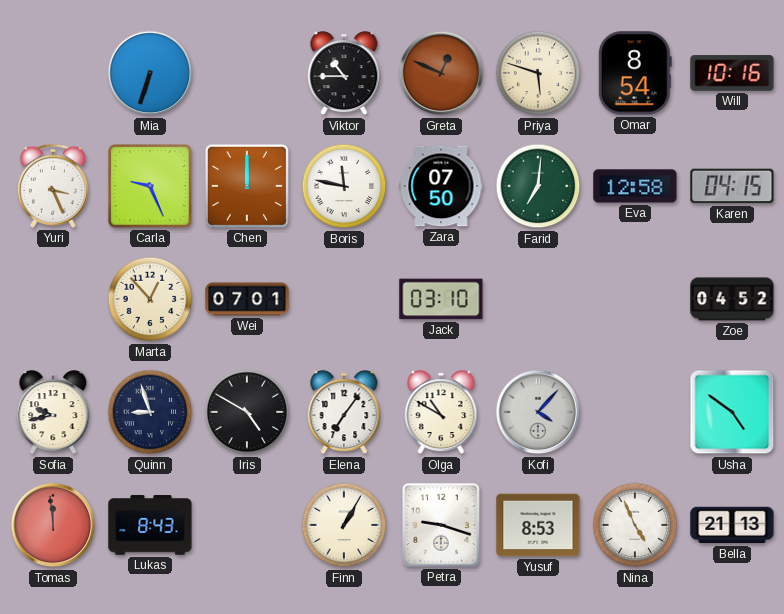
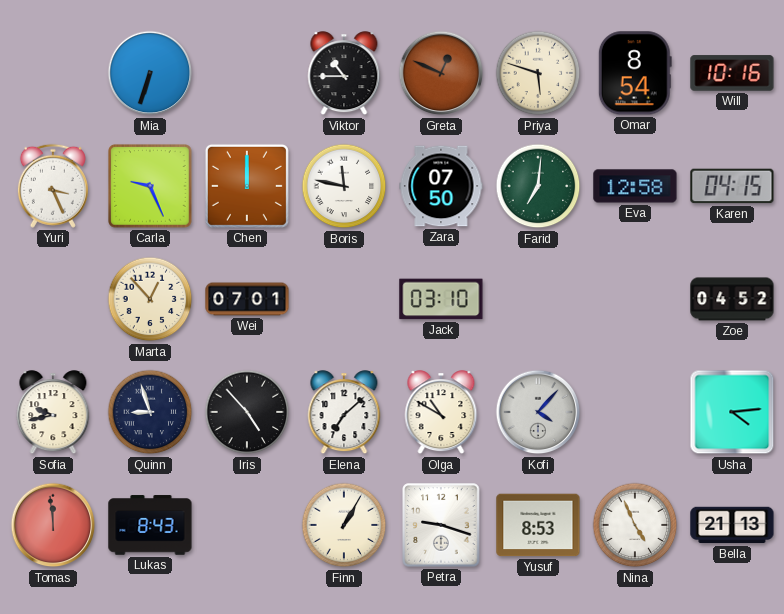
Iris: 4:50 -> 4:53 (247, 412)
Elena: 7:06 -> 7:08 (344, 413)
Usha: 4:51 -> 4:14 (732, 412)
